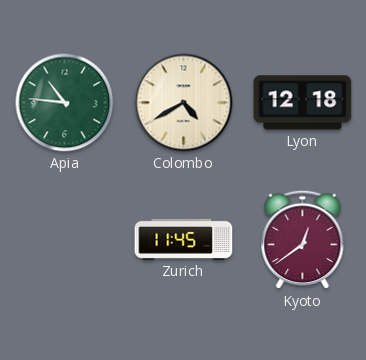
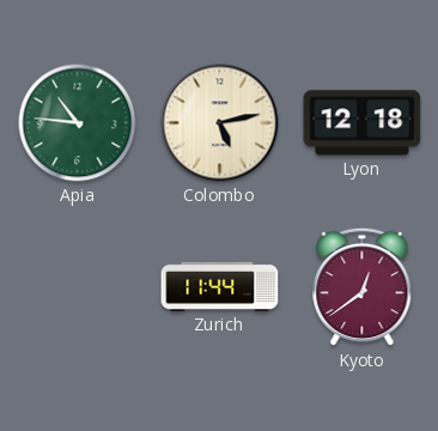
Colombo: 4:40 -> 5:13 (220, 123)
Zurich: 11:45 -> 11:44 (220, 286)
